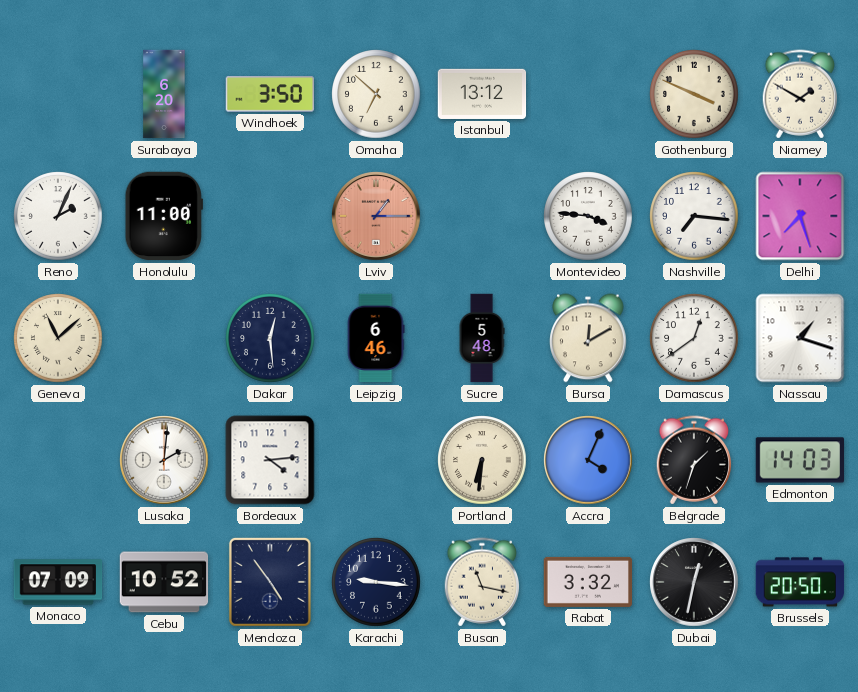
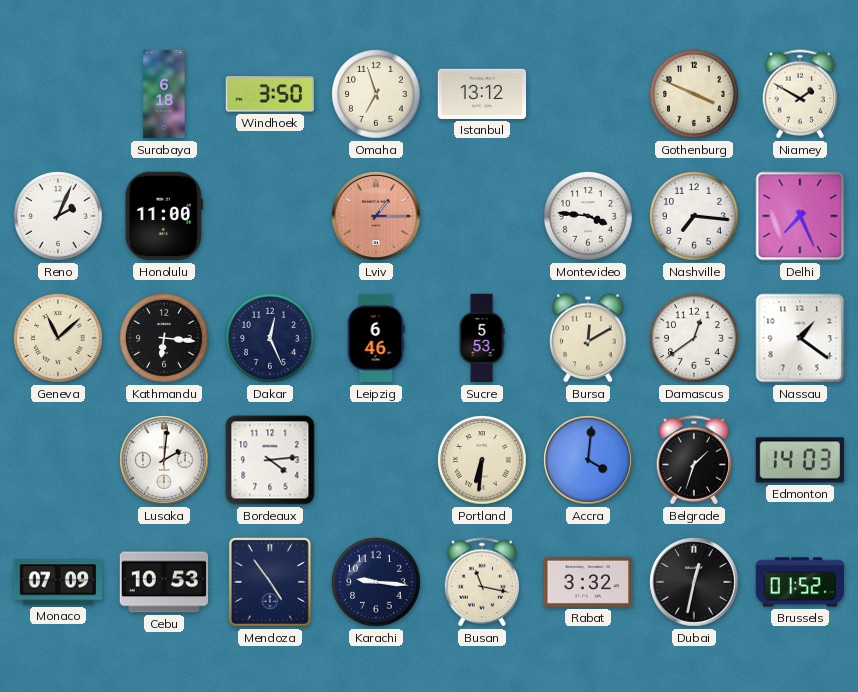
Surabaya: 6:20 -> 6:18 (164, 94)
Omaha: 6:52 -> 6:57 (376, 94)
Delhi: 7:27 -> 7:26 (800, 216)
Kathmandu: none -> 6:16 (164, 338)
Dakar: 12:29 -> 12:26 (270, 338)
Sucre: 5:48 -> 5:53 (482, 338)
Nassau: 1:18 -> 1:21 (800, 338)
Accra: 4:04 -> 4:01 (588, 460)
Cebu: 10:52 -> 10:53 (164, 582)
Brussels: 20:50 -> 01:52 (800, 582)
